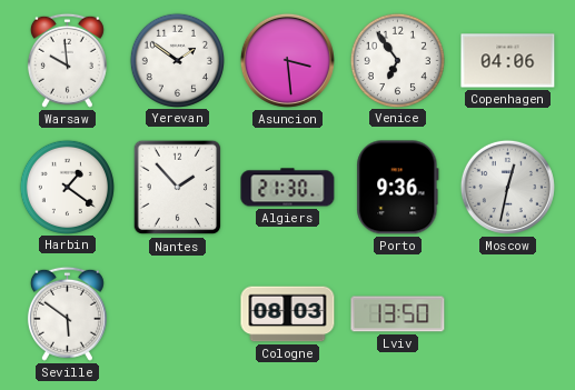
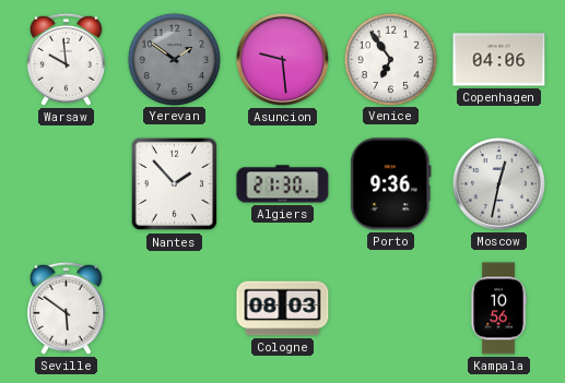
Yerevan dial: white -> grey (174, 59)
Asuncion: 3:29 -> 9:29 (282, 59)
Harbin: 1:21 -> none (67, 187)
Lviv: 13:50 -> none (398, 314)
Kampala: none -> 10:56 (498, 309)
